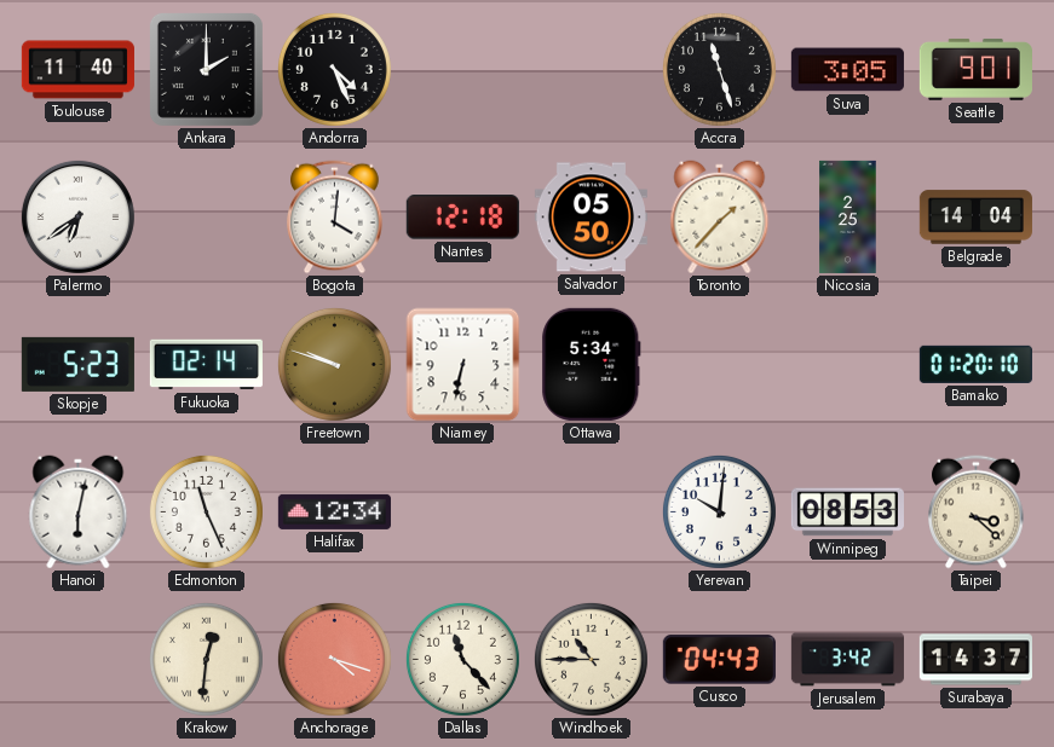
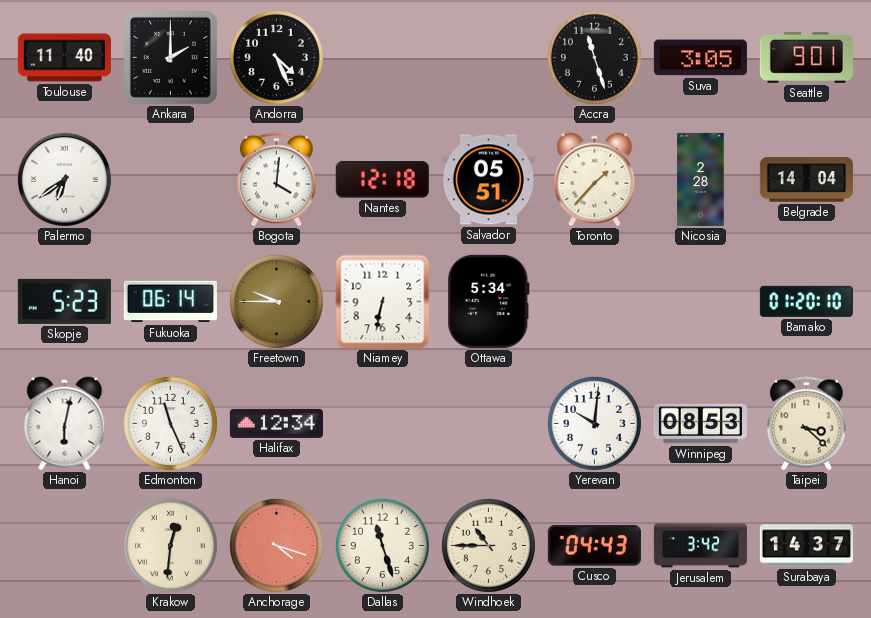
Salvador: 05:50 -> 05:51 (488, 180)
Nicosia: 2:25 -> 2:28 (701, 179)
Fukuoka: 02:14 -> 06:14 (170, 302)
Freetown: 9:48 -> 9:45 (276, 301)
Dallas: 11:23 -> 11:27 (382, 545)
